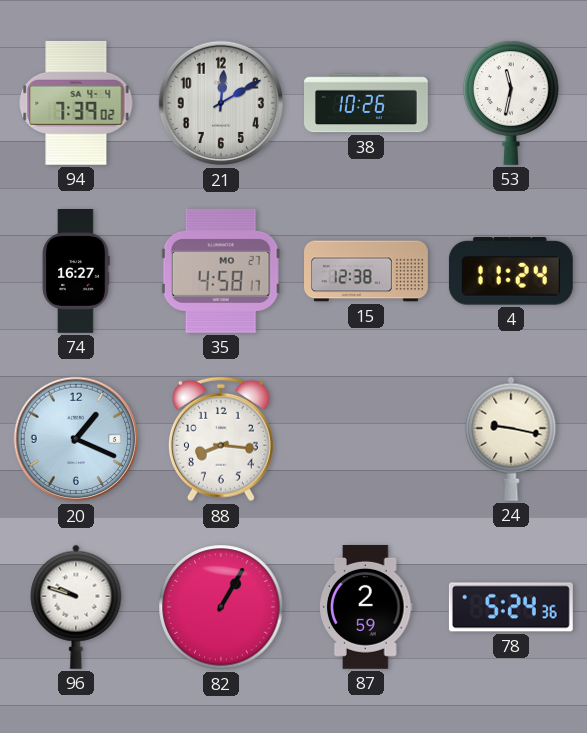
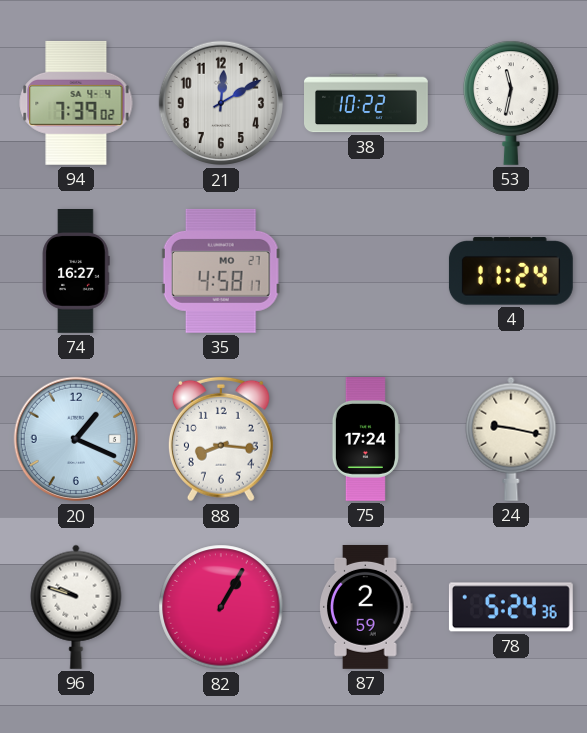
38: 10:26 -> 10:22 (367, 103)
15: 12:38 -> none (367, 271)
75: none -> 17:24 (365, 440)
